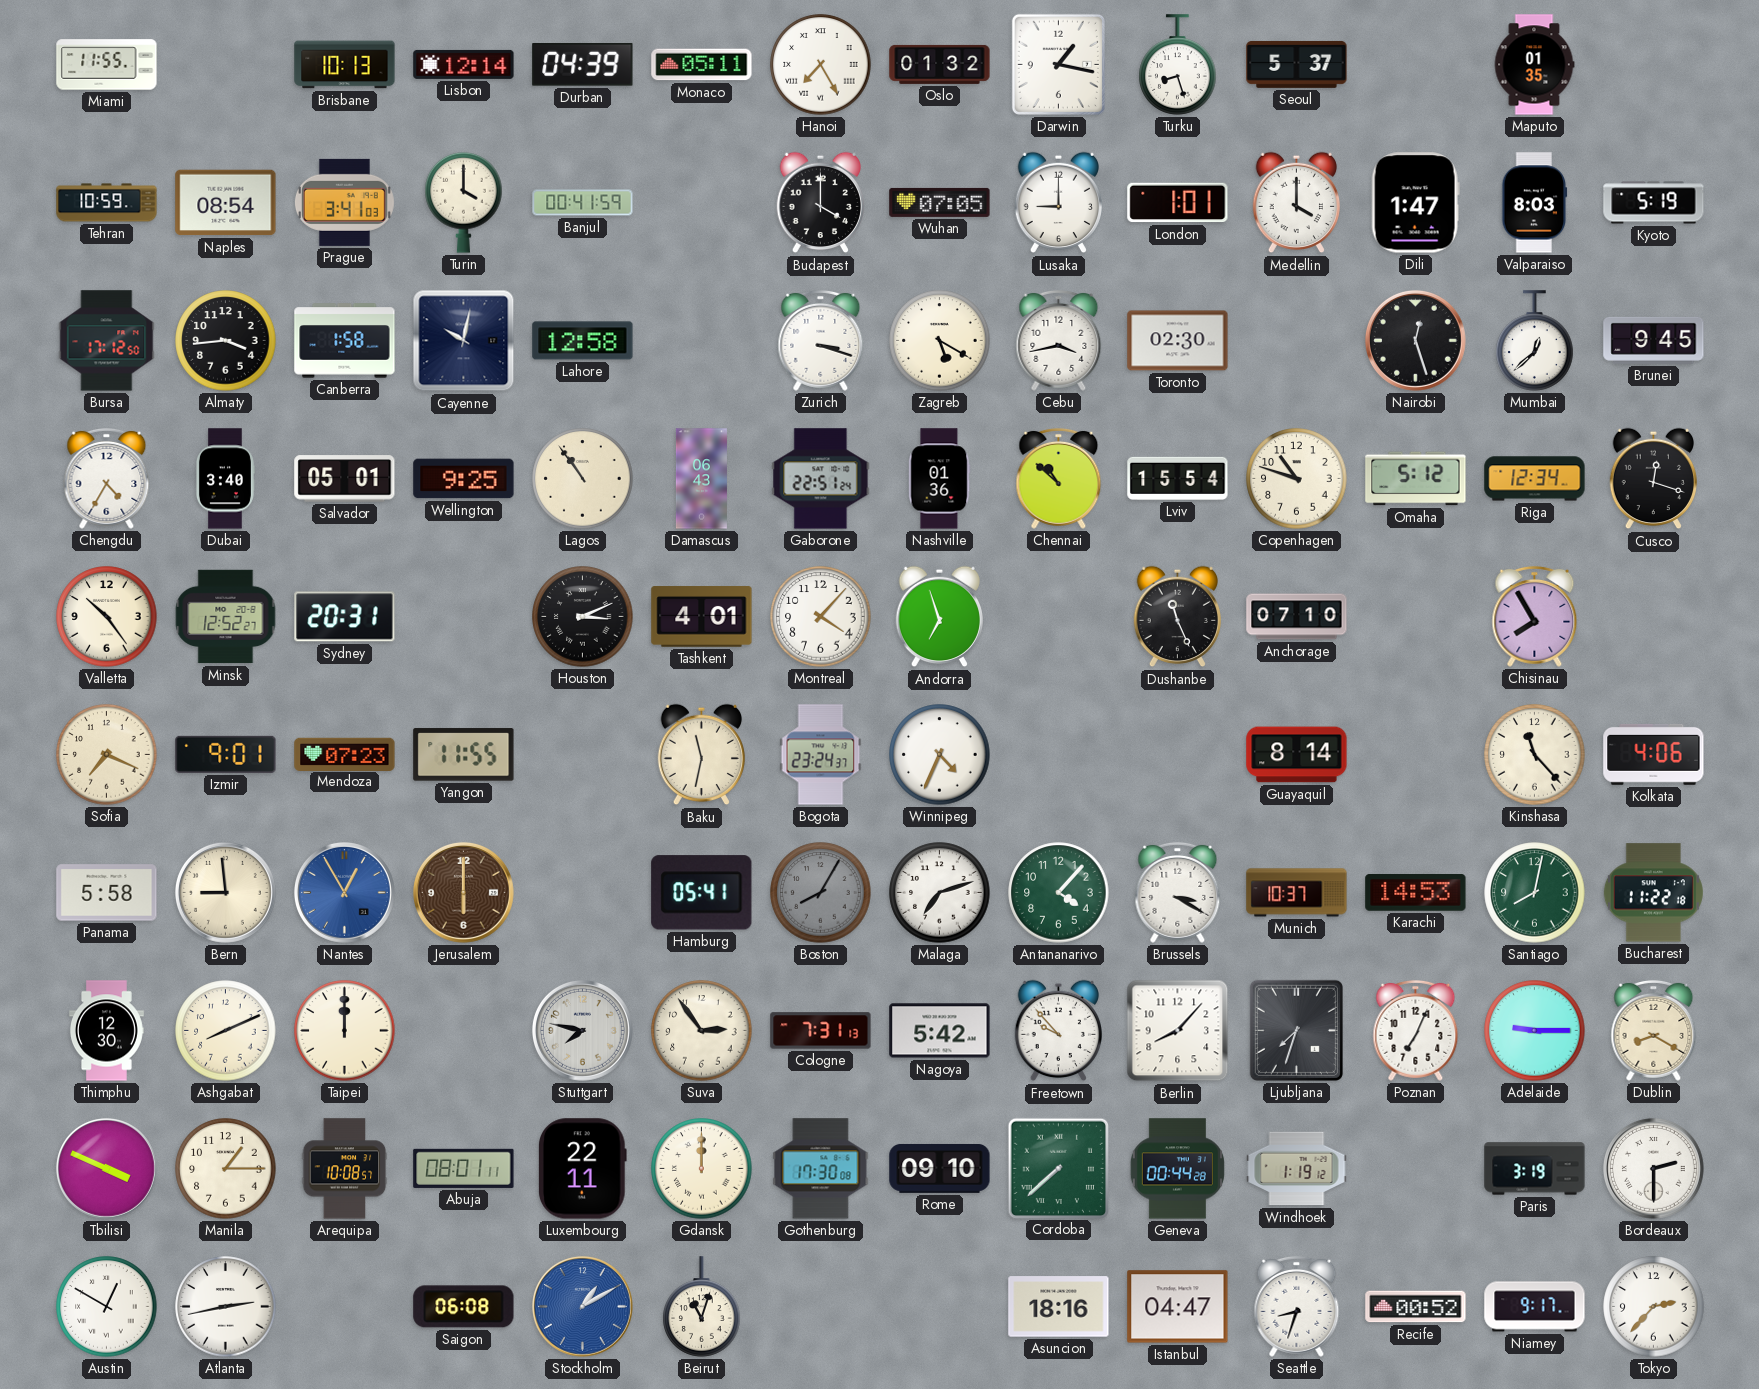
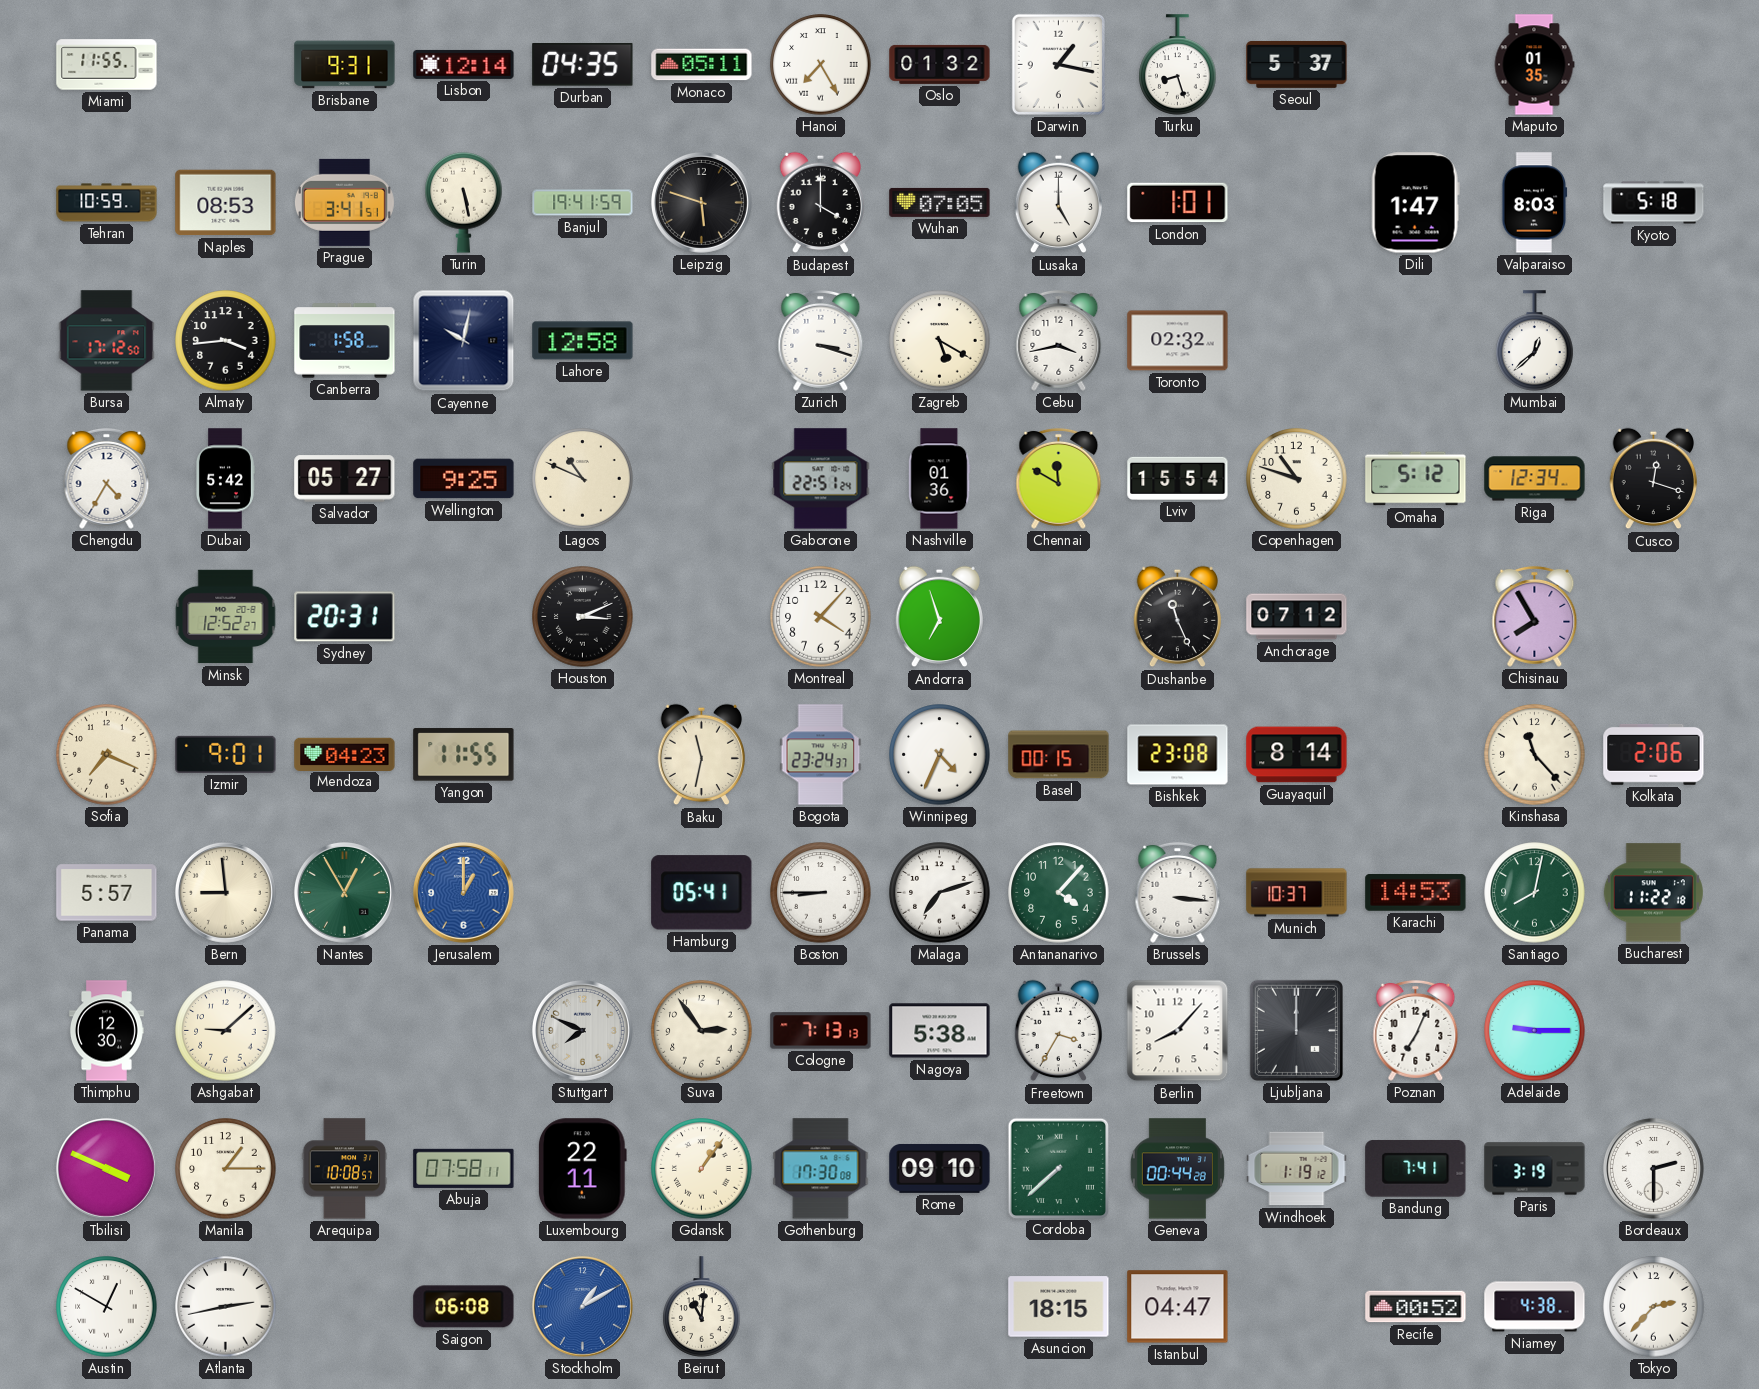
Brisbane: 10:13 -> 9:31 (345, 65)
Durban: 04:39 -> 04:35 (583, 65)
Naples: 08:54 -> 08:53 (226, 203)
Prague: 3:41:03 -> 3:41:51 (344, 202)
Turin: 4:00 -> 5:28 (464, 202)
Banjul: 00:41 -> 19:41 (583, 203)
Leipzig: none -> 5:48 (701, 202)
Lusaka: 9:00 -> 5:00 (1058, 203)
Medellin: 4:00 -> none (1296, 203)
Kyoto: 5:19 -> 5:18 (1654, 203)
Toronto: 02:30 -> 02:32 (1178, 341)
Nairobi: 12:27 -> none (1415, 340)
Brunei: 9:45 -> none (1654, 340)
Dubai: 3:40 -> 5:42 (225, 479)
Salvador: 05:01 -> 05:27 (345, 479)
Lagos: 10:54 -> 10:49 (583, 479)
Damascus: 06:43 -> none (701, 479)
Chennai: 10:52 -> 11:50 (1059, 478)
Valletta: 10:24 -> none (107, 617)
Tashkent: 4:01 -> none (702, 617)
Anchorage: 07:10 -> 07:12 (1297, 617)
Mendoza: 07:23 -> 04:23 (345, 754)
Basel: none -> 00:15 (1059, 755)
Bishkek: none -> 23:08 (1178, 755)
Kolkata: 4:06 -> 2:06 (1654, 754)
Panama: 5:58 -> 5:57 (107, 893)
Nantes dial: blue -> green (344, 892)
Jerusalem: 6:00 -> 1:00 (463, 892)
Jerusalem dial: brown -> blue (463, 892)
Boston: 8:05 -> 8:45 (821, 893)
Boston dial: grey -> white (821, 893)
Brussels: 3:20 -> 3:16 (1178, 892)
Ashgabat: 8:11 -> 9:08 (226, 1031)
Taipei: 12:00 -> none (345, 1031)
Stuttgart: 7:47 -> 7:49 (582, 1030)
Cologne: 7:31 -> 7:13 (821, 1031)
Nagoya: 5:42 -> 5:38 (940, 1031)
Freetown: 9:53 -> 3:35 (1058, 1031)
Ljubljana: 7:33 -> 12:00 (1296, 1030)
Dublin: 8:20 -> none (1654, 1030)
Abuja: 08:01 -> 07:58 (464, 1168)
Gdansk: 12:00 -> 1:06 (702, 1169)
Bandung: none -> 7:41 (1416, 1168)
Beirut: 11:03 -> 11:01 (702, 1307)
Asuncion: 18:16 -> 18:15 (1059, 1307)
Seattle: 8:33 -> none (1297, 1306)
Niamey: 9:17 -> 4:38 (1535, 1307)
